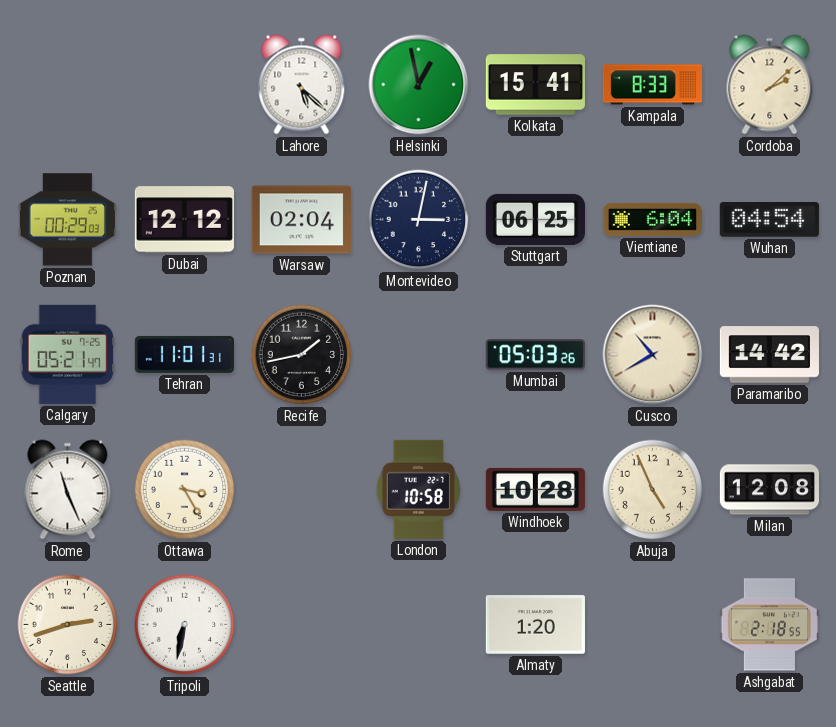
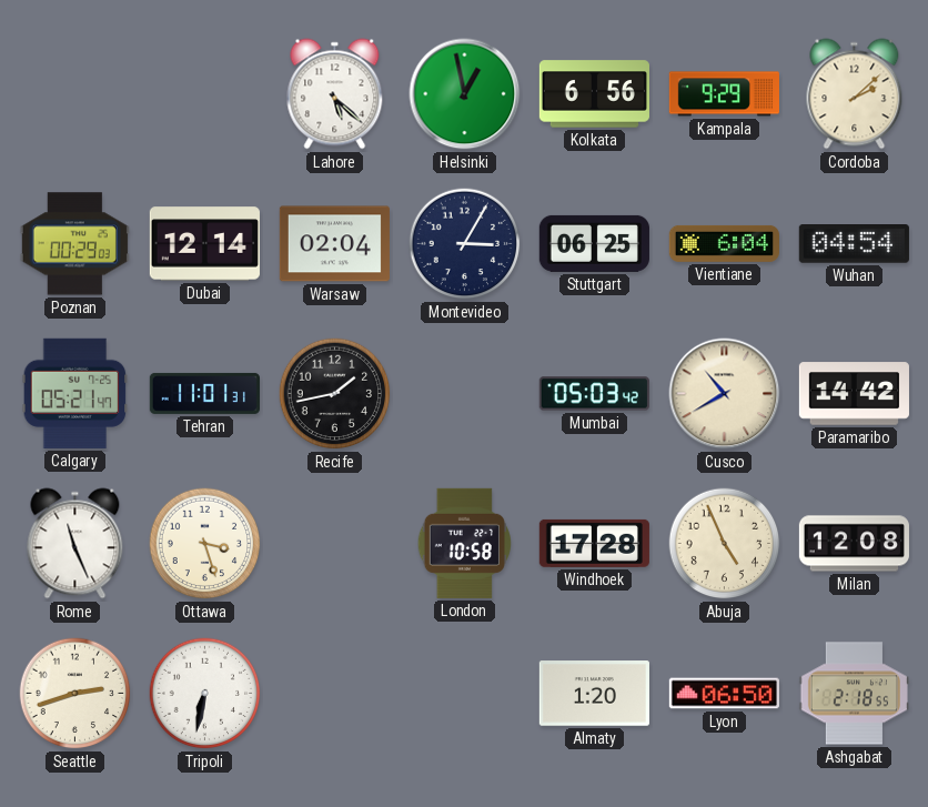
Kolkata: 15:41 -> 6:56 (594, 94)
Kampala: 8:33 -> 9:29 (724, 94)
Dubai: 12:12 -> 12:14 (204, 244)
Montevideo: 3:02 -> 3:05 (465, 244)
Mumbai: 05:03:26 -> 05:03:42 (594, 394)
Ottawa: 3:25 -> 3:27 (205, 544)
Windhoek: 10:28 -> 17:28 (594, 543)
Lyon: none -> 06:50 (724, 694)
